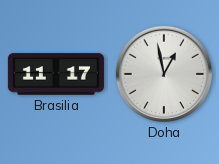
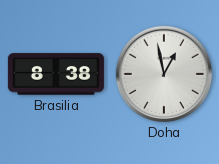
Brasilia: 11:17 -> 8:38 (56, 74)
